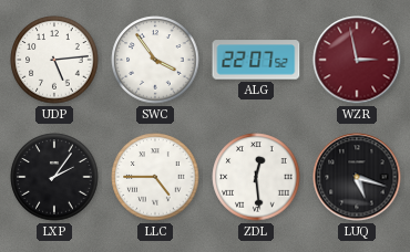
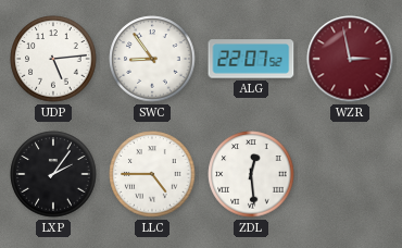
SWC: 3:54 -> 8:54 (152, 59)
LUQ: 5:18 -> none (357, 177)
